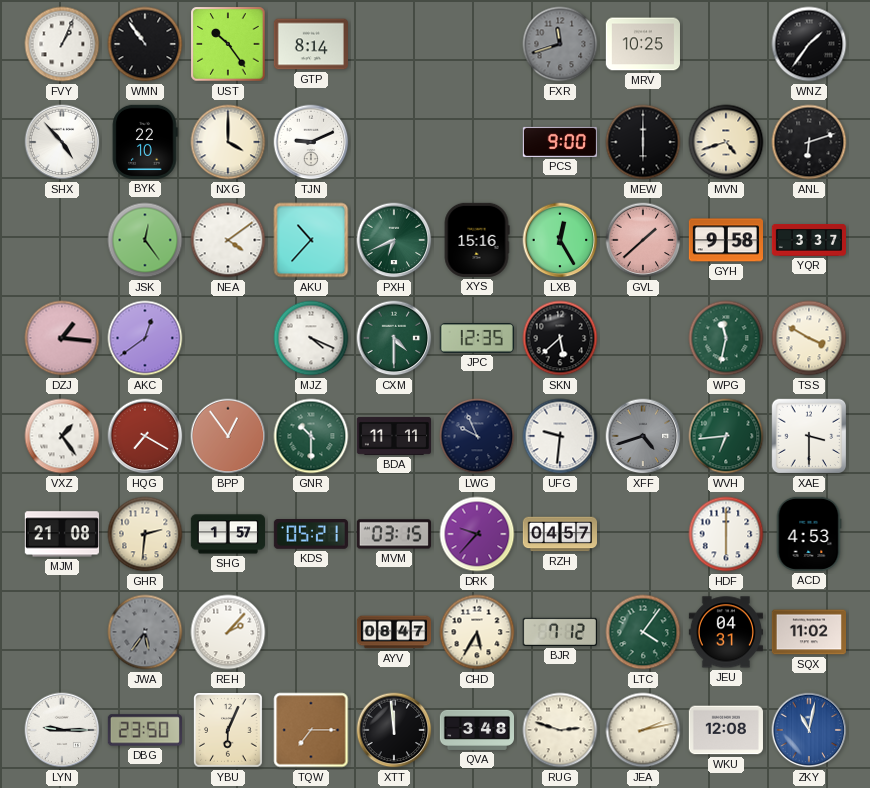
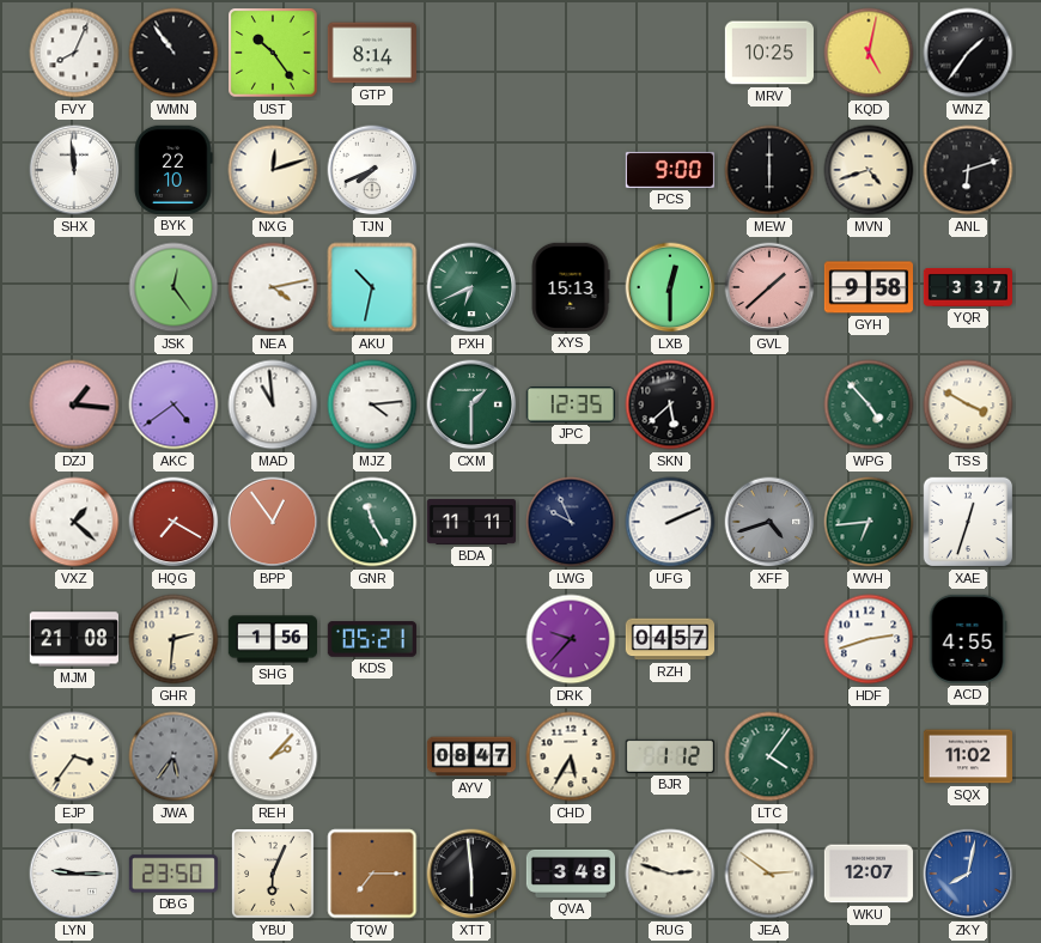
FVY: 1:04 -> 8:04 (74, 53)
FXR: 11:42 -> none (560, 44)
KQD: none -> 5:02 (869, 53)
SHX: 4:53 -> 11:59 (74, 170)
NXG: 4:00 -> 12:12 (273, 170)
TJN: 9:11 -> 7:41 (372, 170)
NEA: 4:09 -> 4:13 (273, 287)
AKU: 10:37 -> 10:32 (372, 287)
XYS: 15:16 -> 15:13 (571, 287)
LXB: 12:25 -> 12:30 (670, 287)
AKC: 12:39 -> 4:39 (173, 404)
MAD: none -> 10:59 (273, 404)
MJZ: 4:19 -> 4:14 (372, 404)
CXM: 4:30 -> 1:30 (471, 404)
WPG: 11:32 -> 4:53 (869, 404)
VXZ: 1:24 -> 1:22 (74, 522)
GNR: 10:30 -> 11:25 (372, 522)
UFG: 9:31 -> 2:11 (670, 522)
XAE: 3:30 -> 12:33 (968, 522)
SHG: 1:57 -> 1:56 (272, 639)
MVM: 03:15 -> none (394, 534)
HDF: 6:00 -> 2:42 (869, 639)
ACD: 4:53 -> 4:55 (968, 639)
EJP: none -> 3:36 (74, 756)
BJR: 7:12 -> 1:12 (670, 756)
JEU: 04:31 -> none (726, 632)
XTT: 11:59 -> 5:59 (471, 874)
JEA: 2:13 -> 2:51 (769, 874)
WKU: 12:08 -> 12:07 (869, 874)
ZKY: 11:02 -> 8:02 (968, 874)
